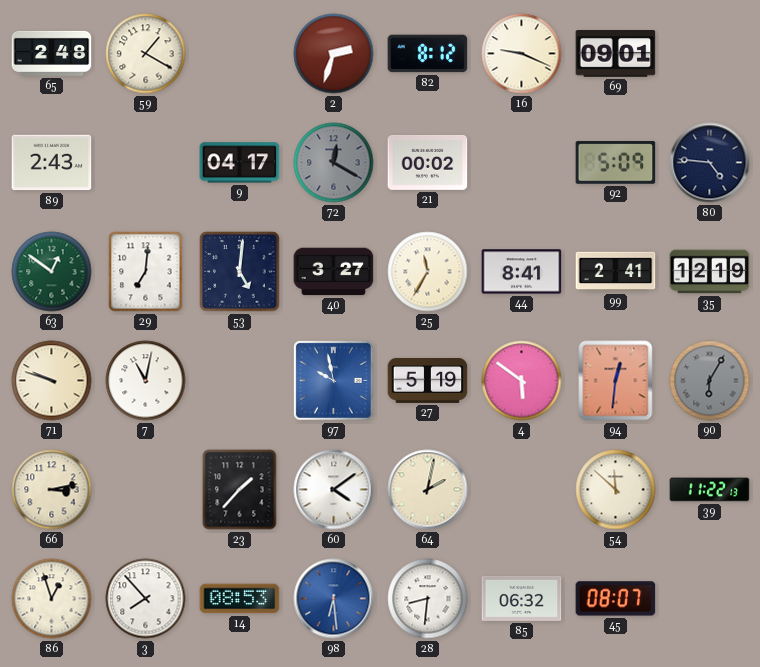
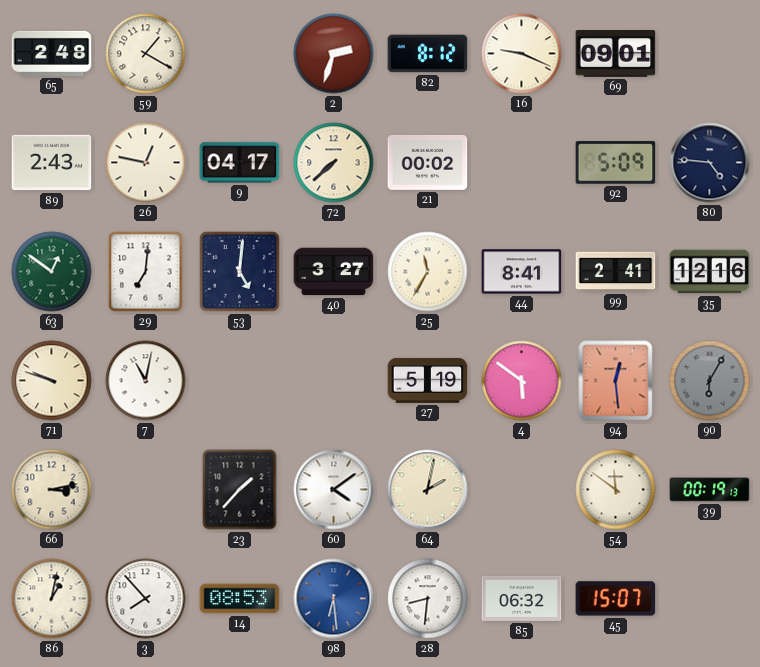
26: none -> 12:47 (146, 163)
72: 12:20 -> 7:38 (334, 163)
72 dial: grey -> cream (334, 163)
35: 12:19 -> 12:16 (710, 272)
97: 9:58 -> none (333, 380)
94: 12:31 -> 12:29 (616, 381)
54: 11:52 -> 11:51 (616, 490)
39: 11:22 -> 00:19 (710, 490)
86: 12:57 -> 1:02 (52, 599)
45: 08:07 -> 15:07 (616, 599)
